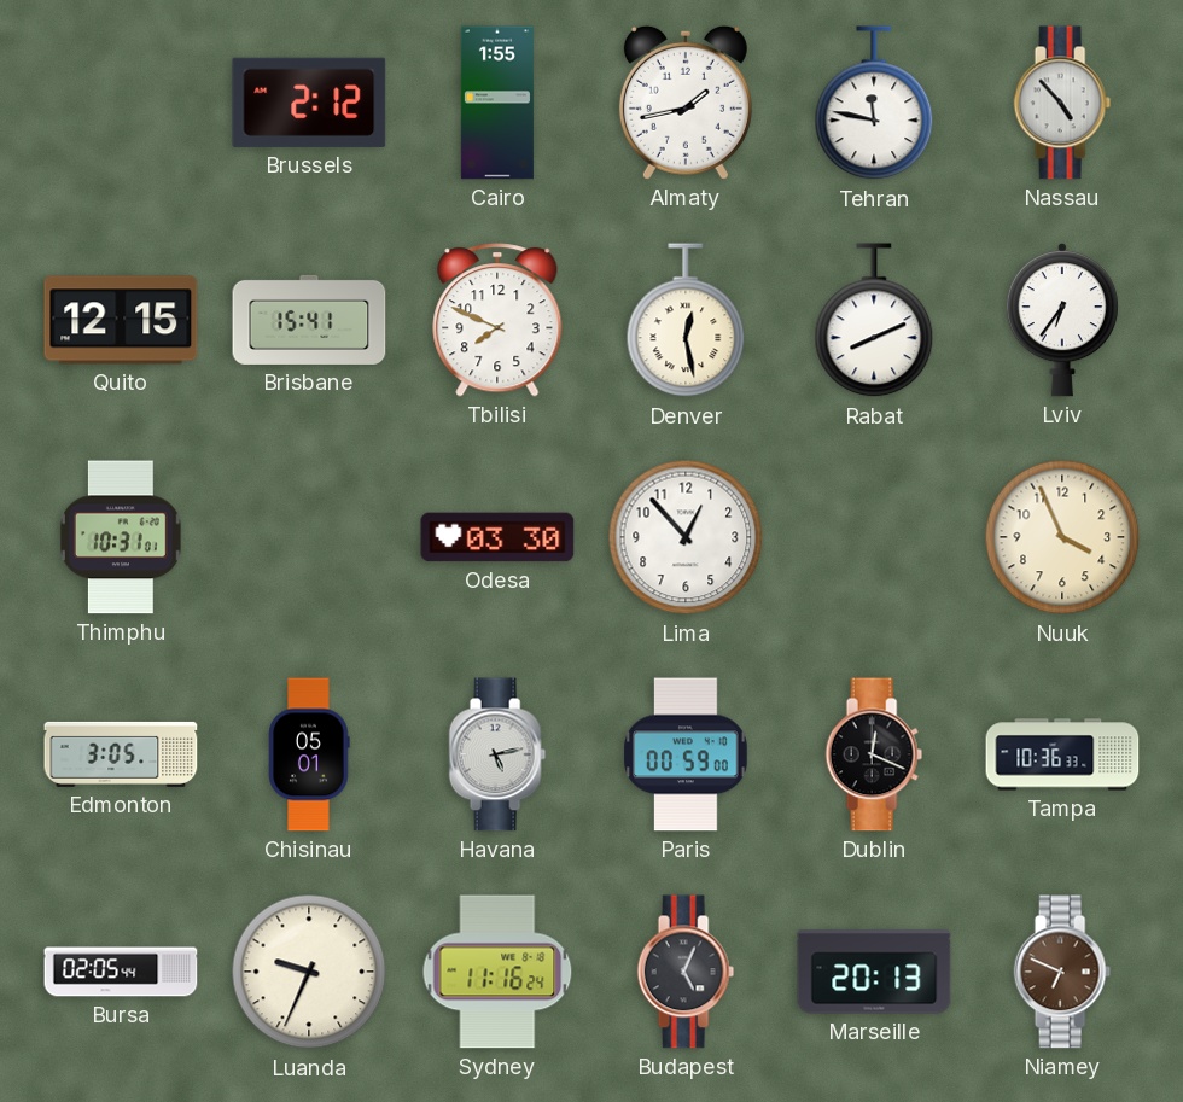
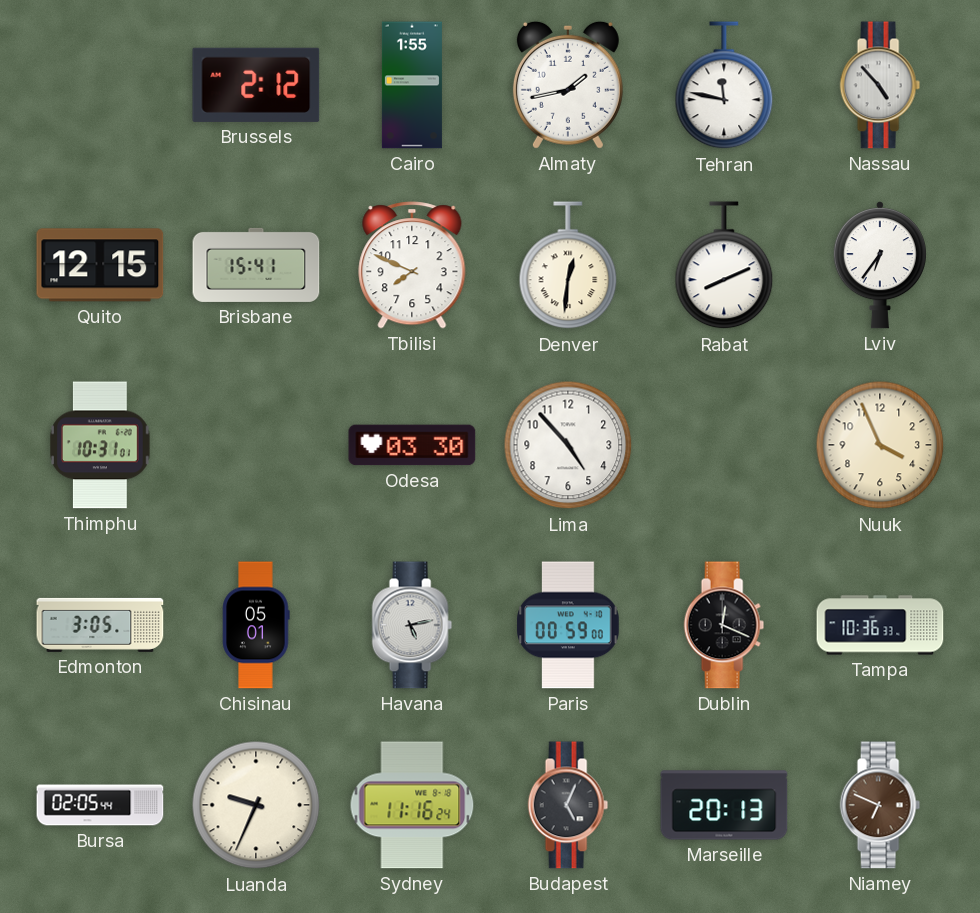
Denver: 12:28 -> 12:31 (568, 266)
Lima: 12:53 -> 4:53 (568, 445)
